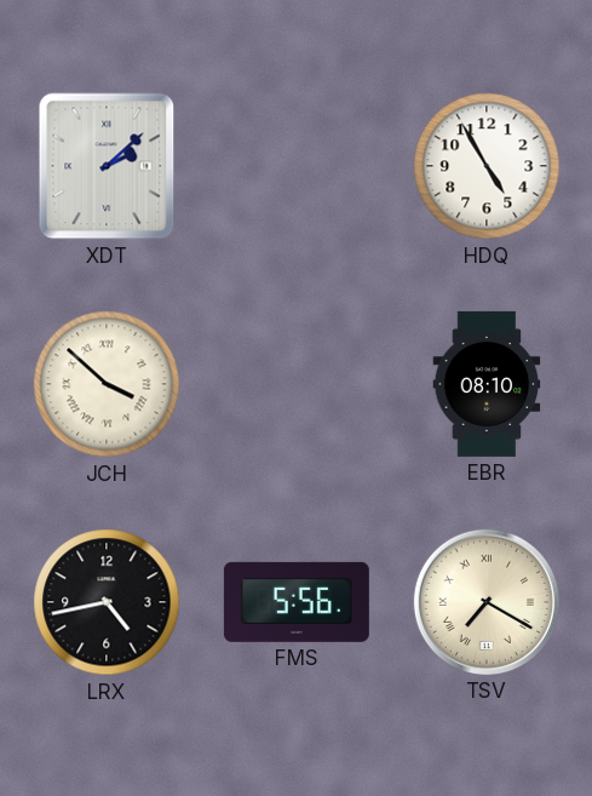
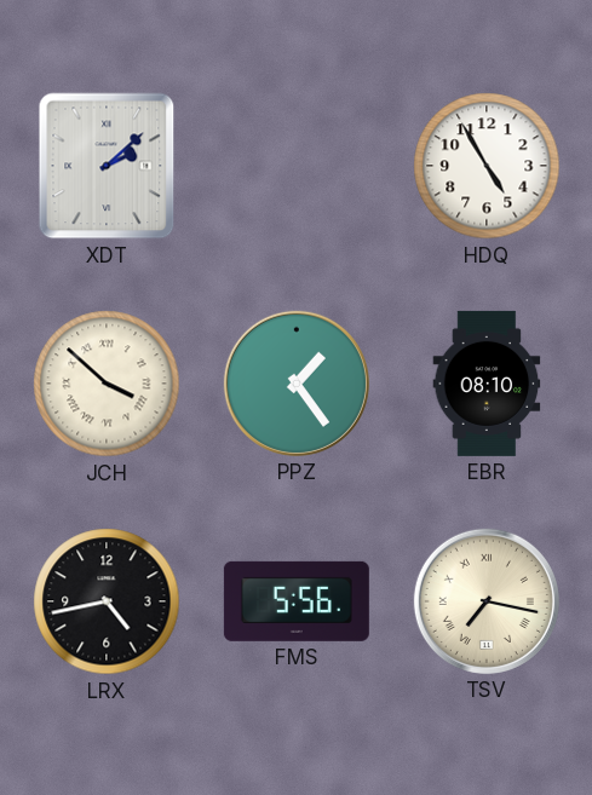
PPZ: none -> 1:24 (297, 384)
TSV: 7:20 -> 7:17 (487, 601)
